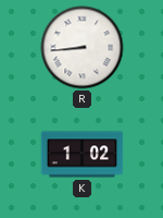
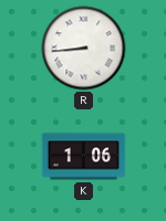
K: 1:02 -> 1:06 (84, 157)
